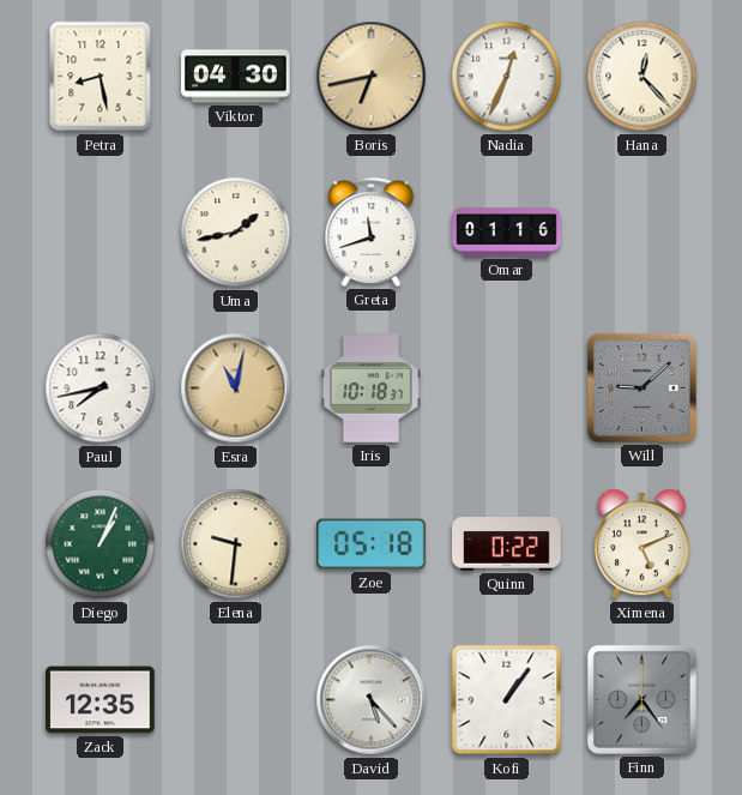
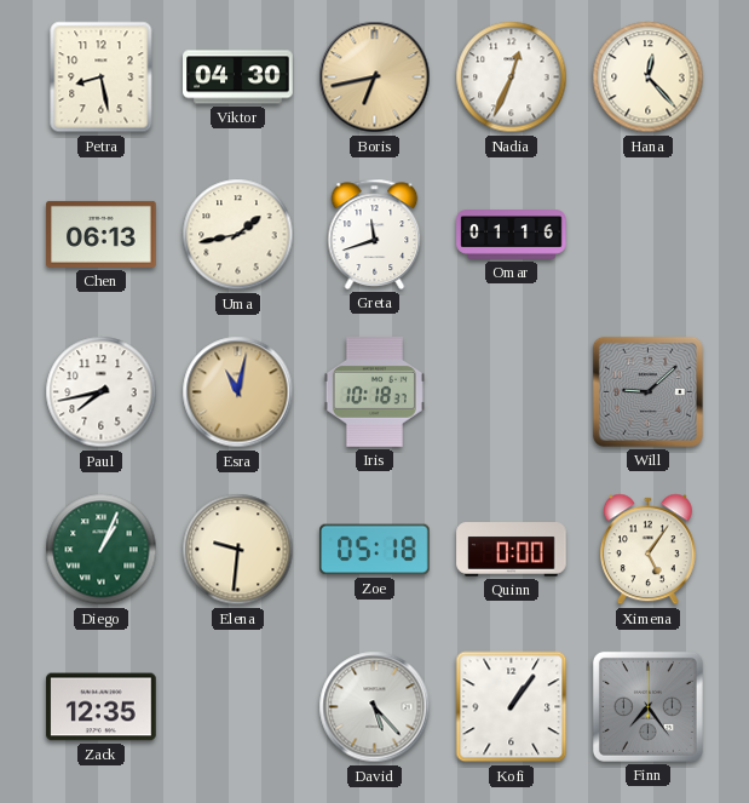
Chen: none -> 06:13 (102, 234)
Quinn: 0:22 -> 0:00 (512, 550)
Ximena: 5:11 -> 5:06 (647, 550)
